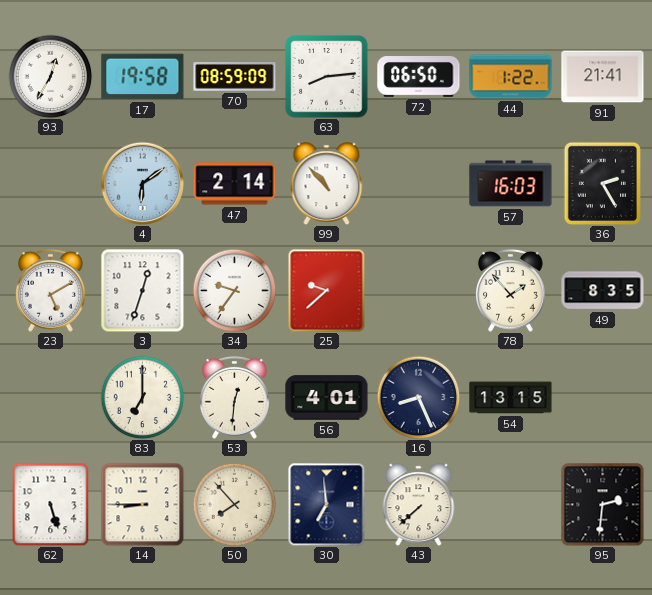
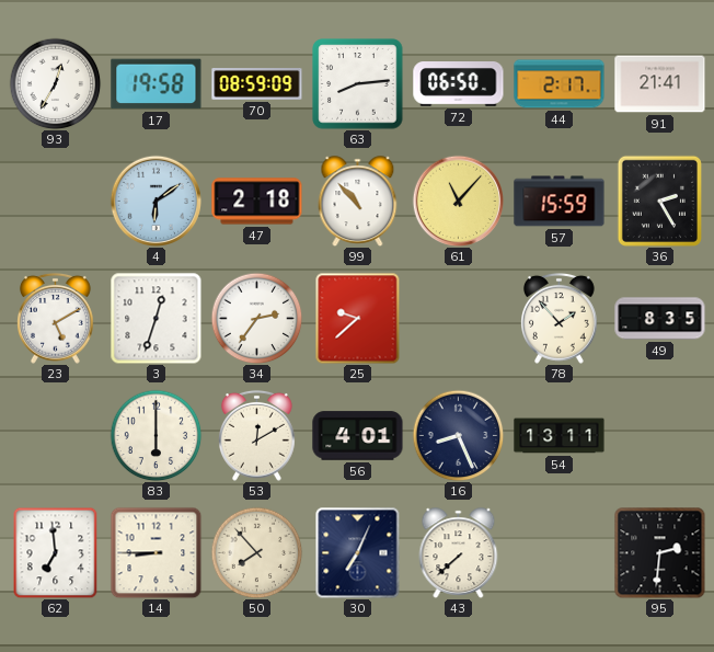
44: 1:22 -> 2:17 (560, 84)
47: 2:14 -> 2:18 (257, 202)
61: none -> 11:07 (458, 201)
57: 16:03 -> 15:59 (560, 202)
34: 9:36 -> 2:36 (256, 318)
83: 7:00 -> 6:00 (156, 435)
53: 12:31 -> 12:10 (257, 435)
54: 13:15 -> 13:11 (560, 436)
62: 5:27 -> 6:59 (56, 552)
30: 6:59 -> 7:04 (358, 552)
